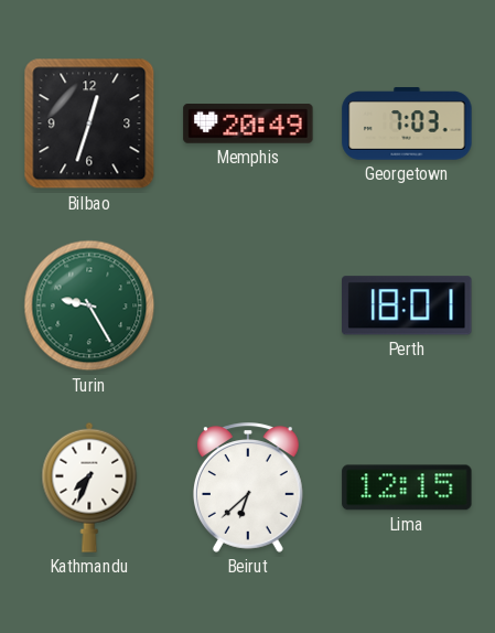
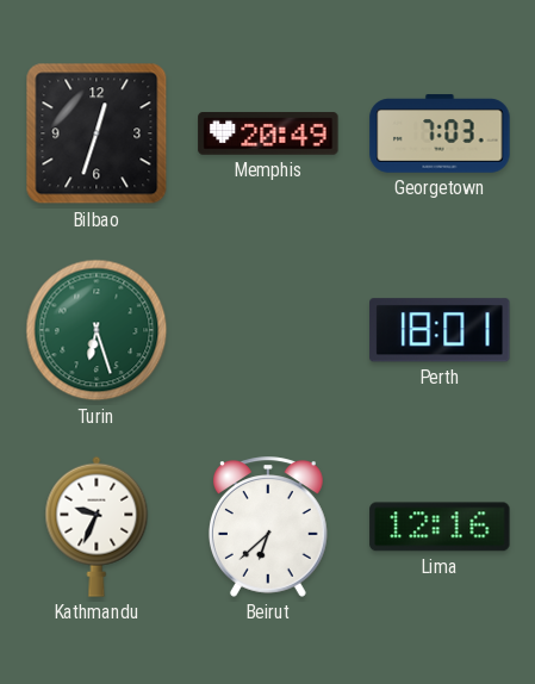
Turin: 9:25 -> 6:27 (97, 330)
Kathmandu: 7:34 -> 9:34 (97, 527)
Lima: 12:15 -> 12:16 (440, 527)
